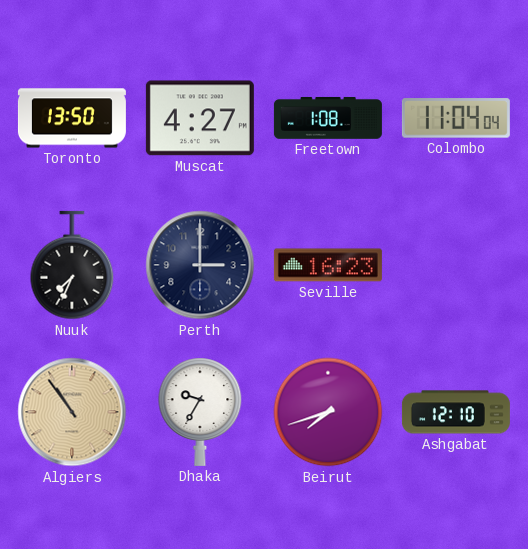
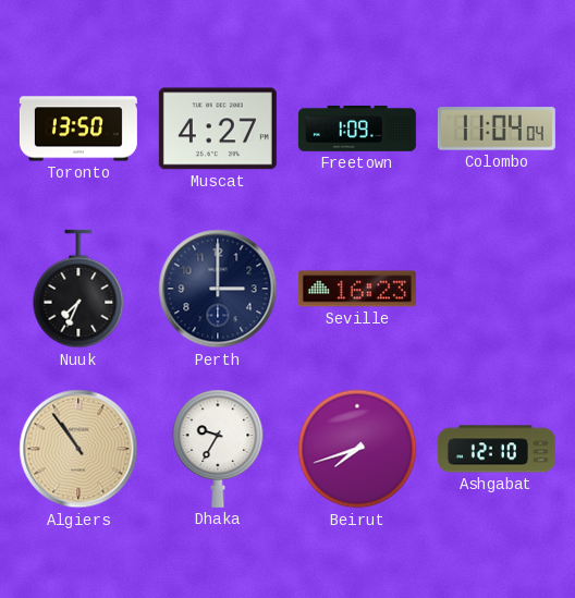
Freetown: 1:08 -> 1:09 (357, 129)
